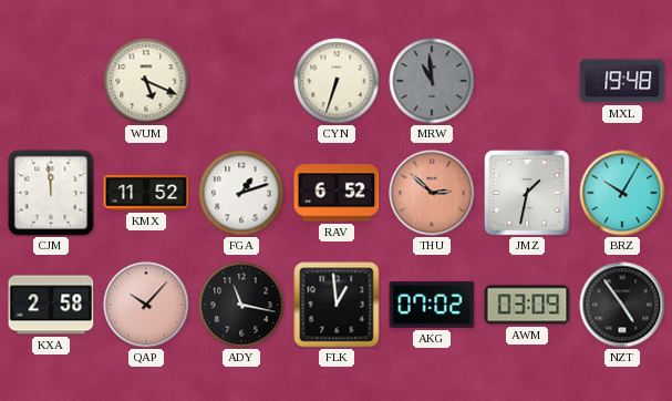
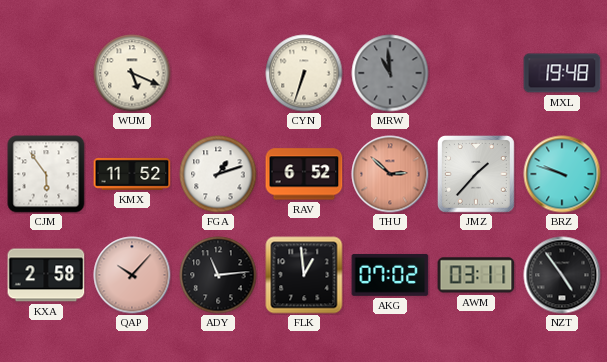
CJM: 11:59 -> 5:54 (46, 174)
JMZ: 1:32 -> 1:37 (477, 175)
BRZ: 10:05 -> 9:48 (562, 174)
ADY: 11:17 -> 11:14 (218, 275)
AWM: 03:09 -> 03:11 (476, 275)
